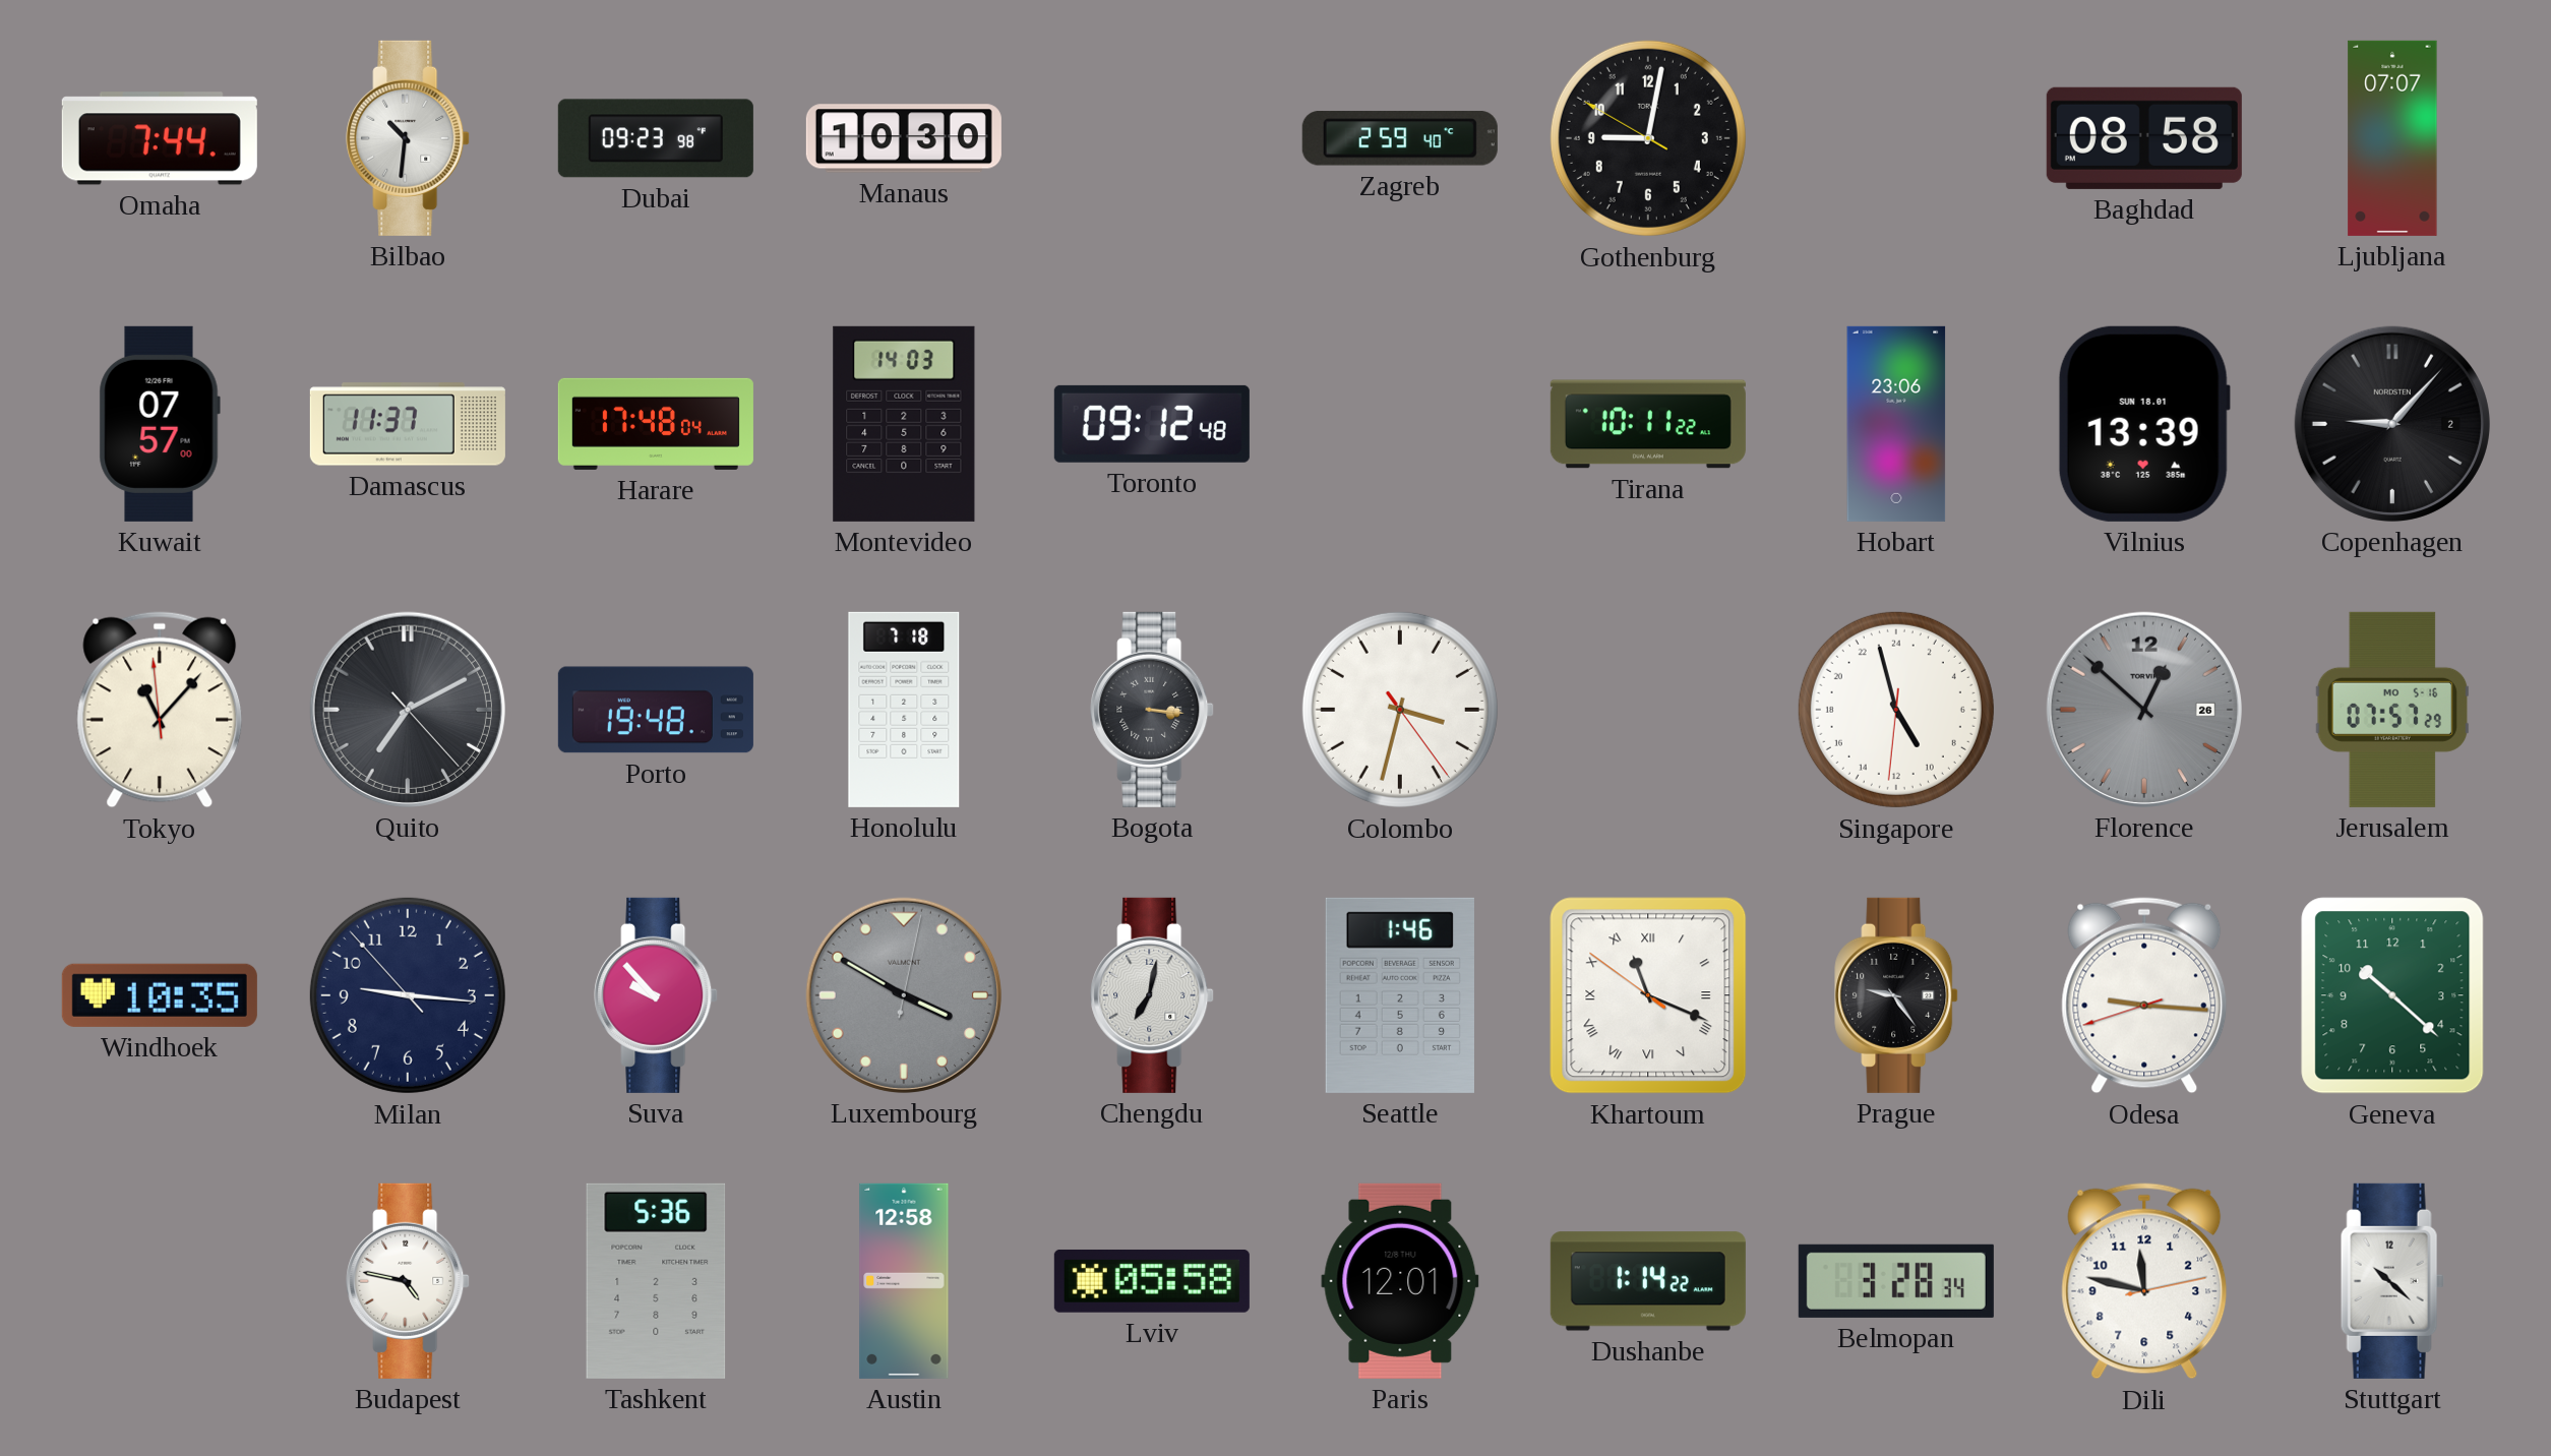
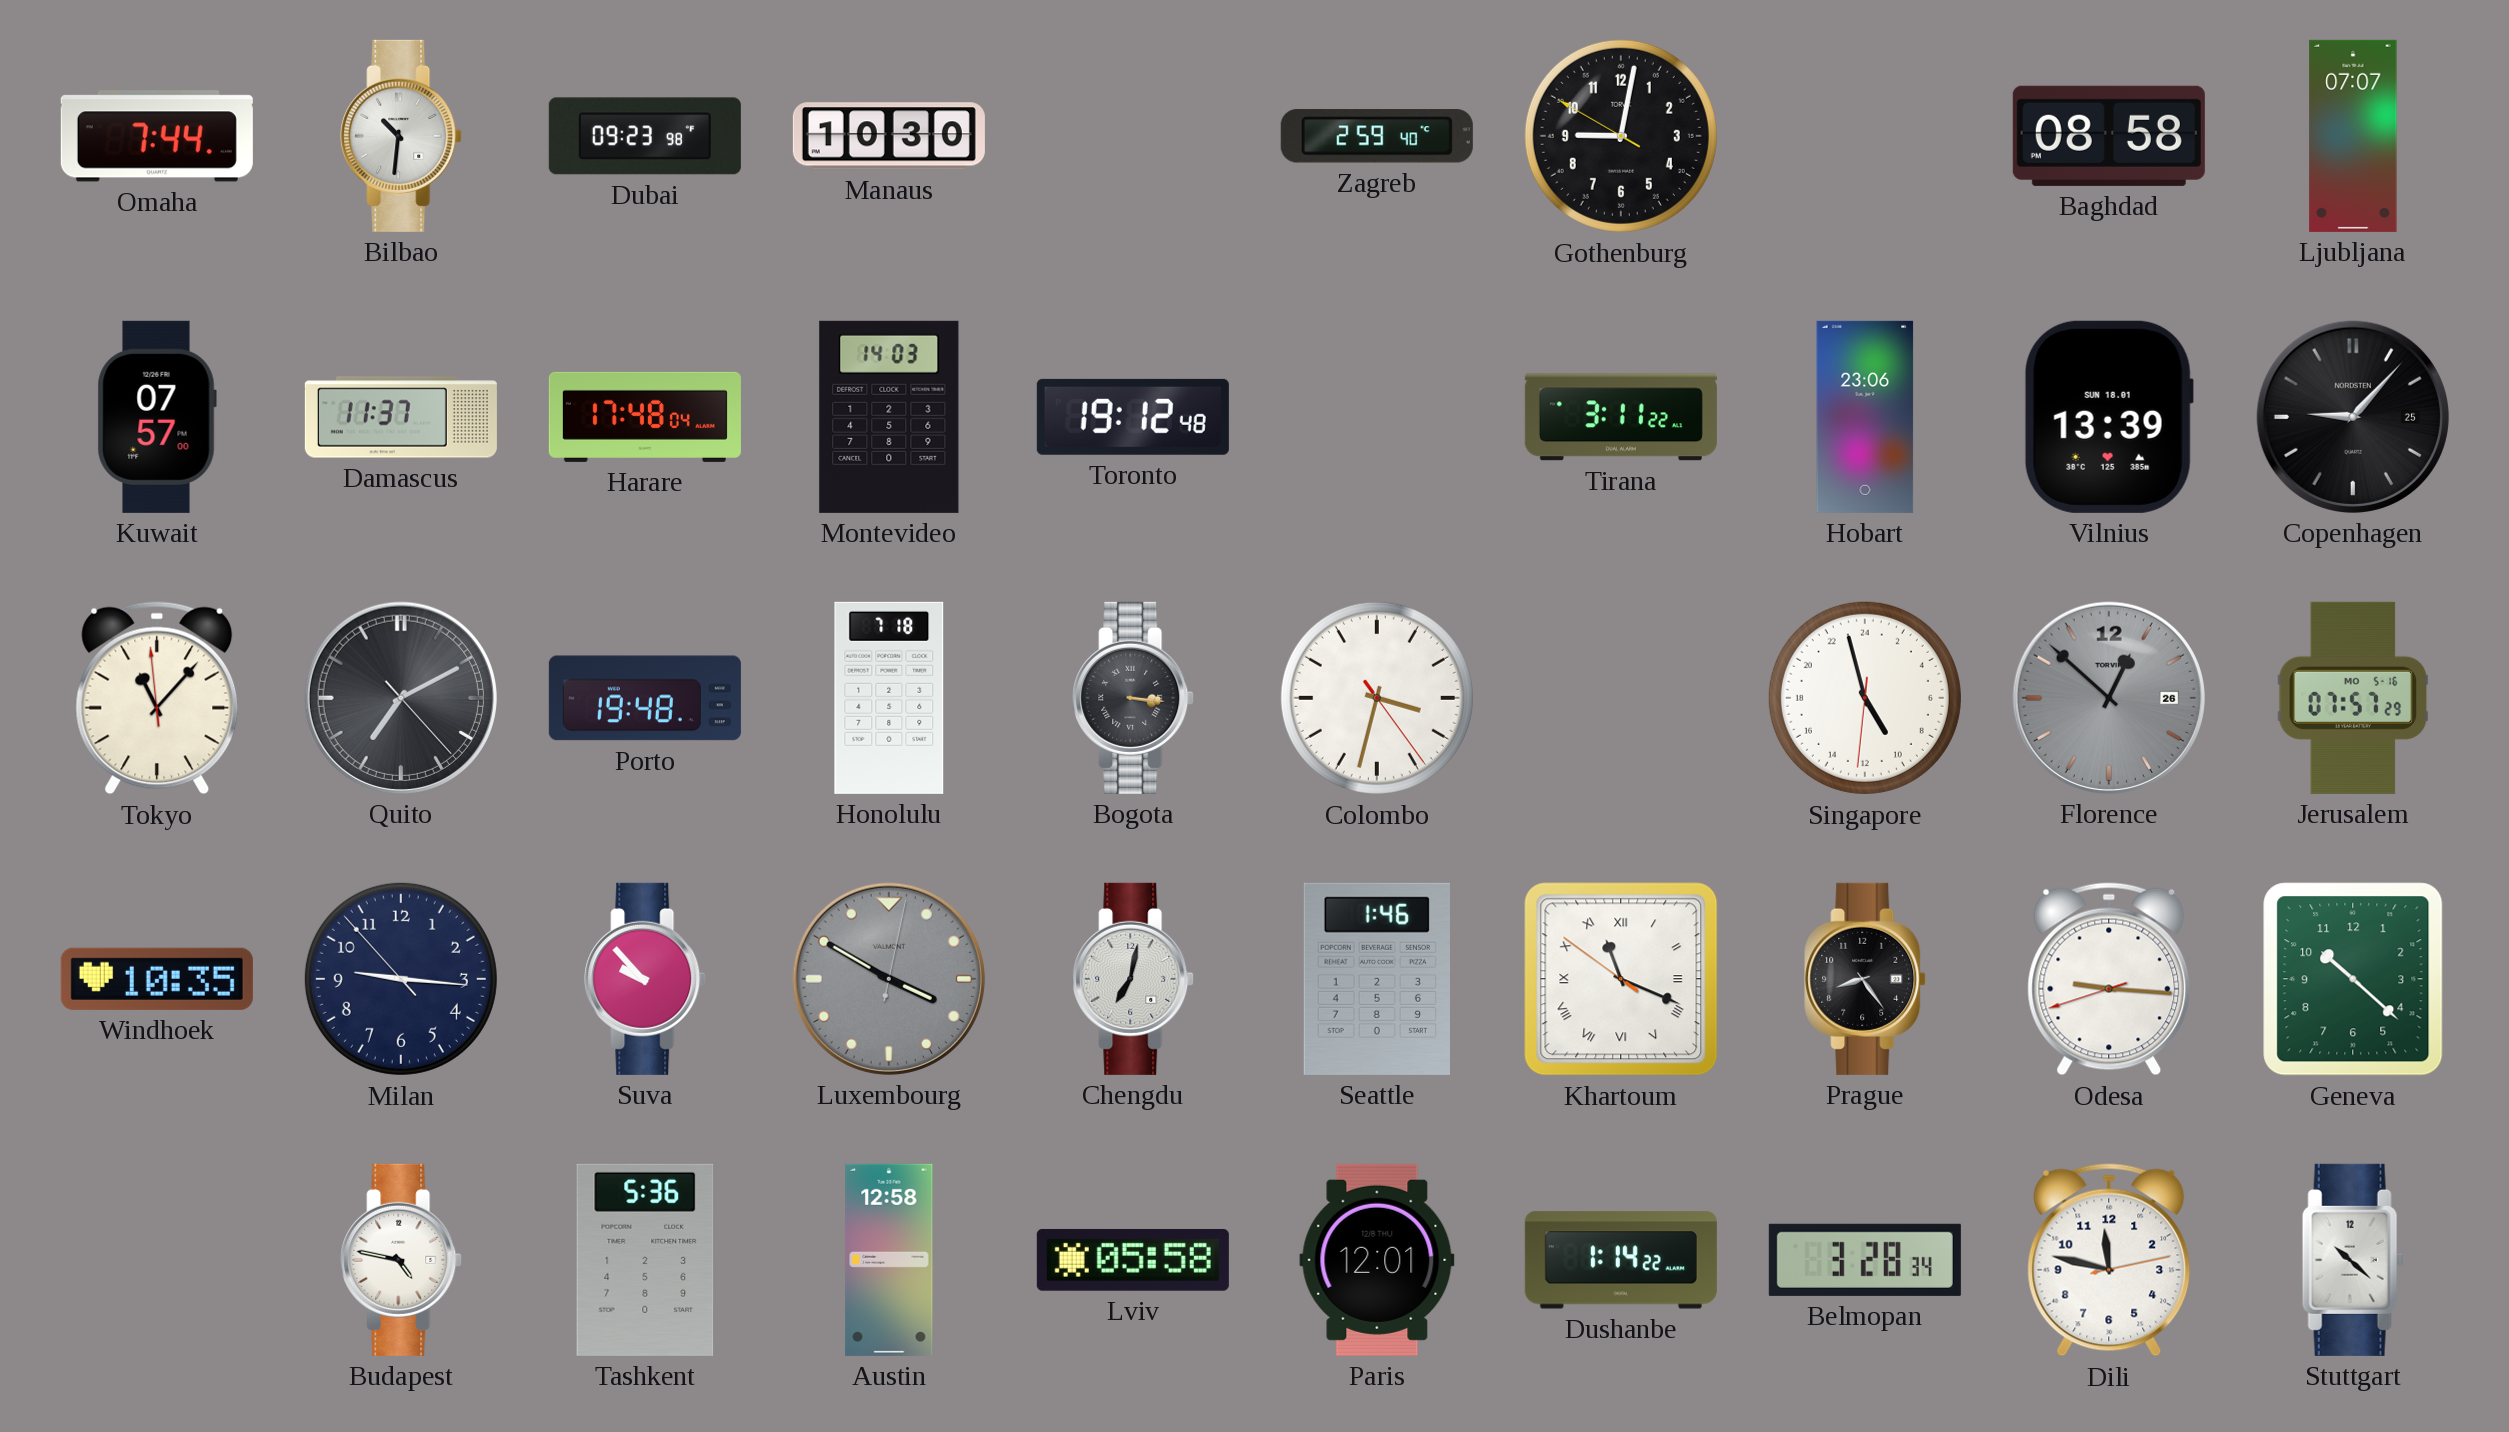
Toronto: 09:12 -> 19:12 (1133, 417)
Tirana: 10:11 -> 3:11 (1621, 417)
Copenhagen date: 2 -> 25 (2353, 417)
Prague: 9:24 -> 8:24 (1865, 979)
